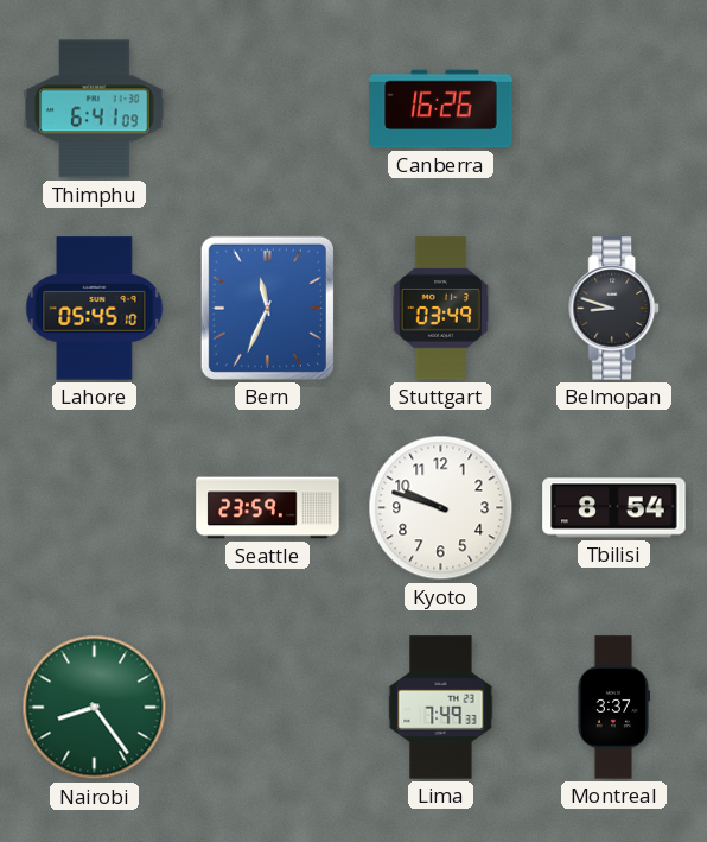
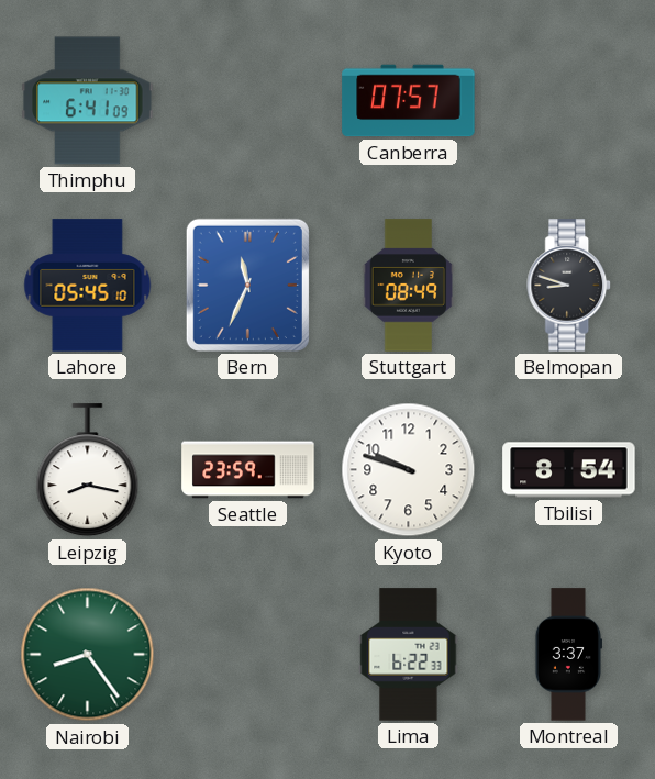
Canberra: 16:26 -> 07:57 (409, 101)
Stuttgart: 03:49 -> 08:49 (409, 286)
Leipzig: none -> 8:17 (88, 470)
Lima: 7:49 -> 6:22 (409, 655)
